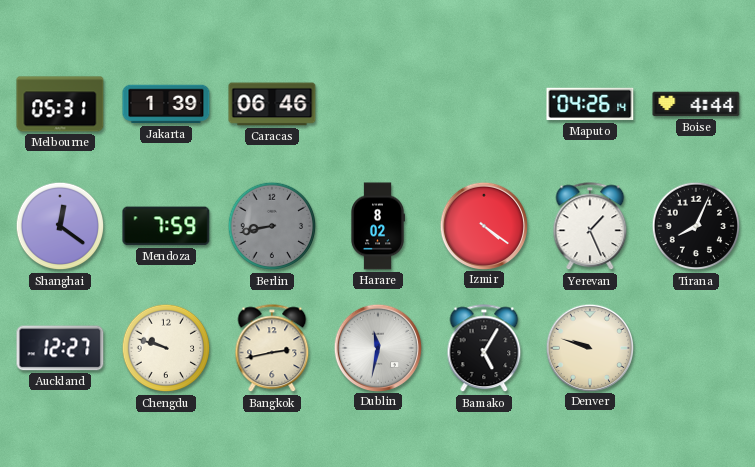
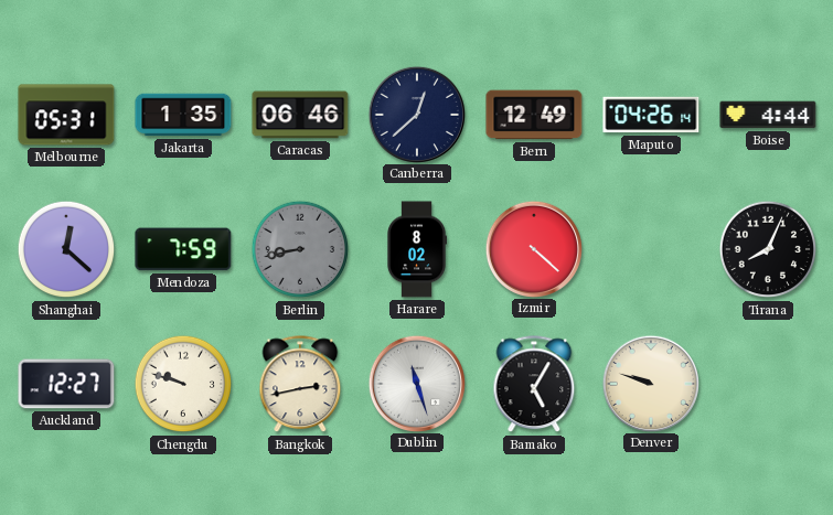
Jakarta: 1:39 -> 1:35 (183, 115)
Canberra: none -> 12:38 (416, 114)
Bern: none -> 12:49 (534, 115)
Shanghai: 12:21 -> 12:22 (66, 249)
Izmir: 4:21 -> 4:22 (533, 248)
Yerevan: 1:26 -> none (590, 227)
Dublin: 11:32 -> 11:27 (416, 383)
